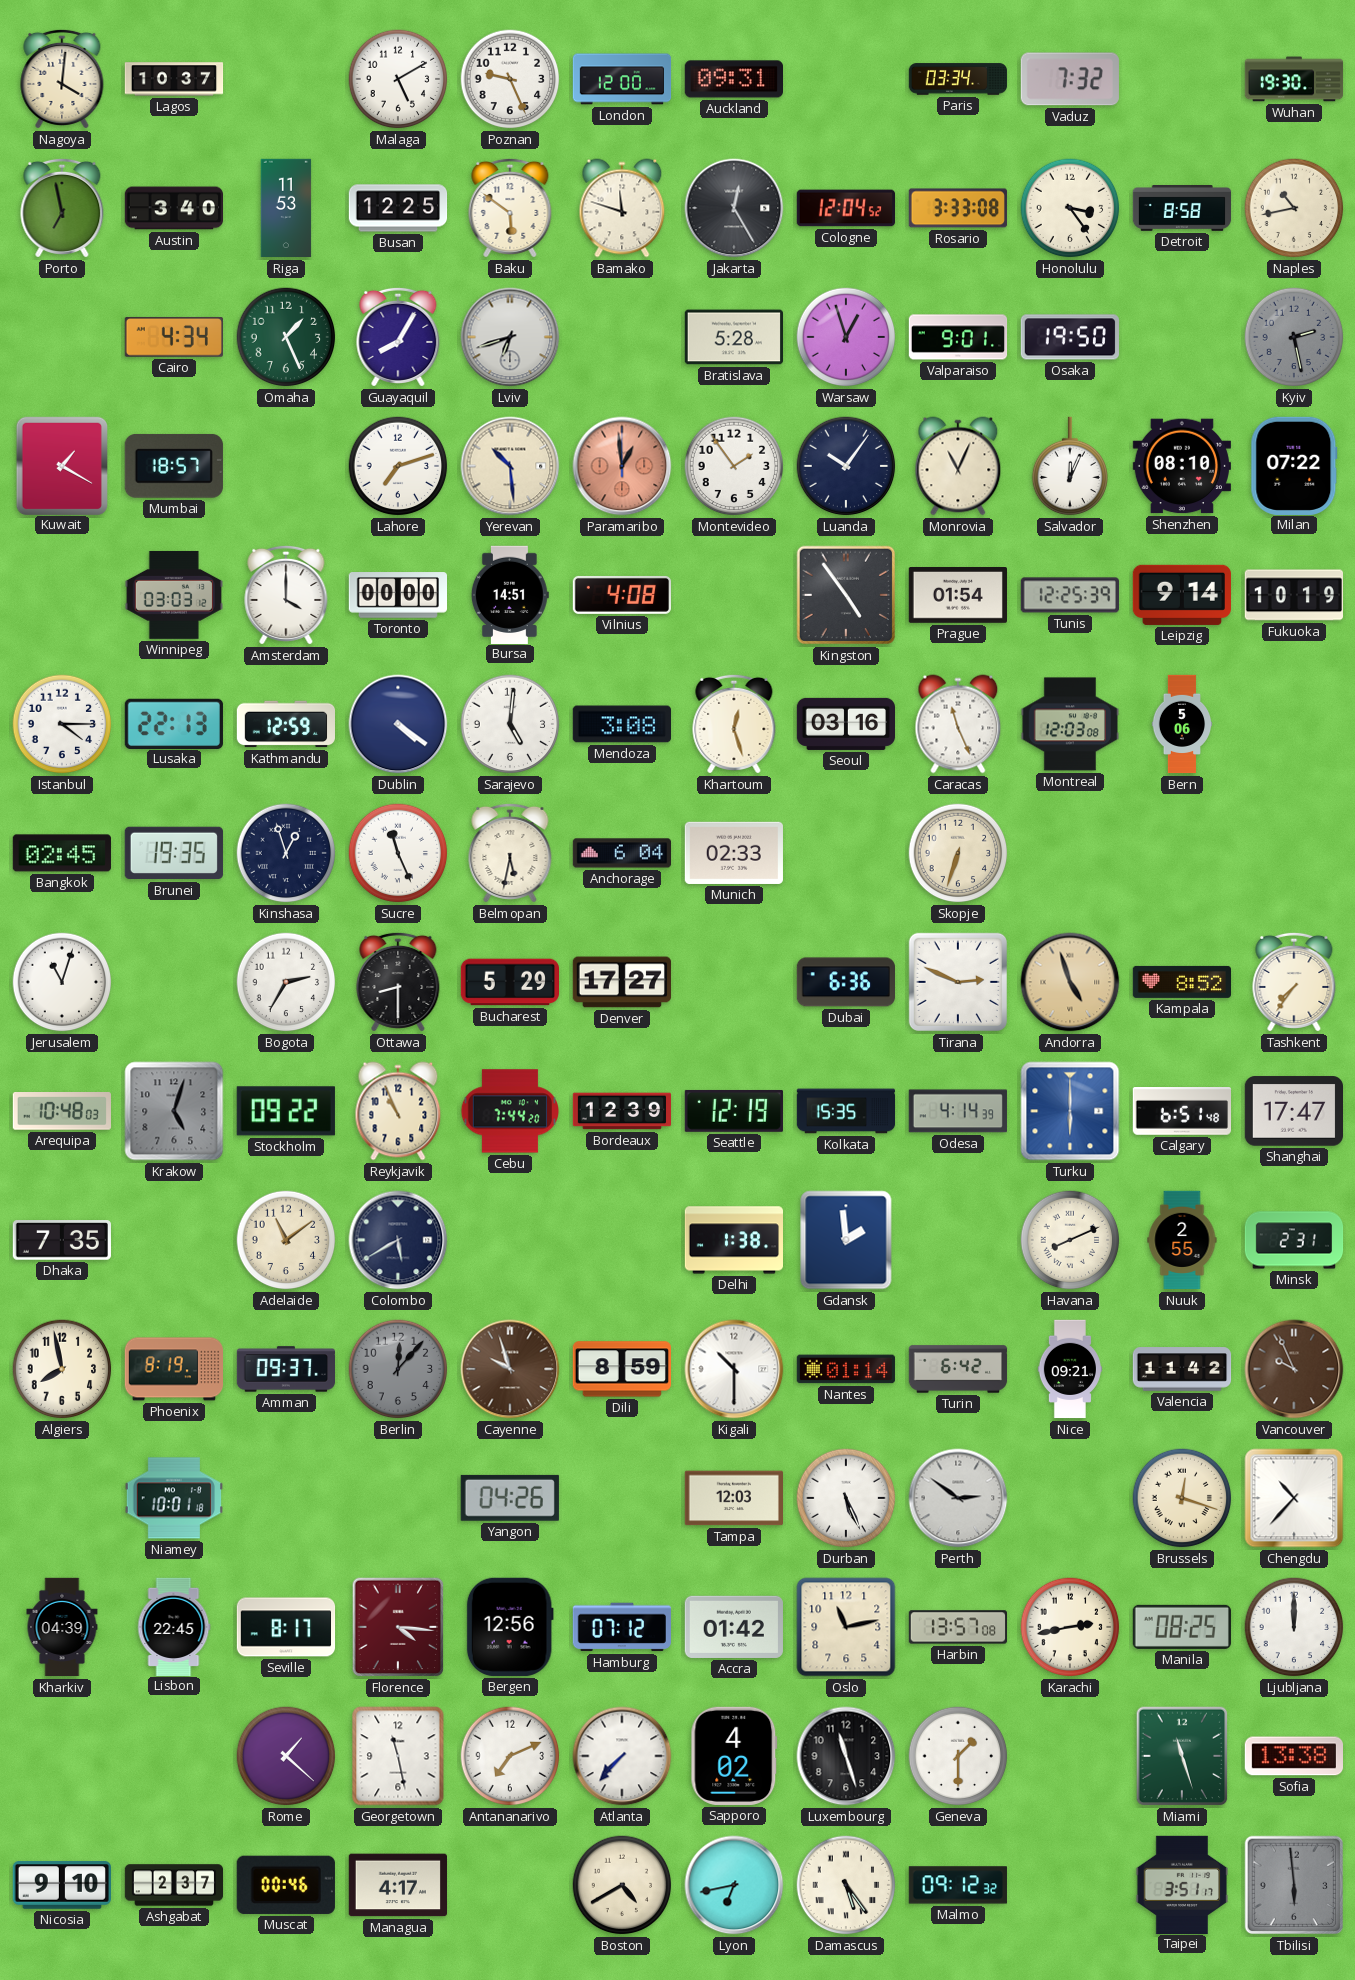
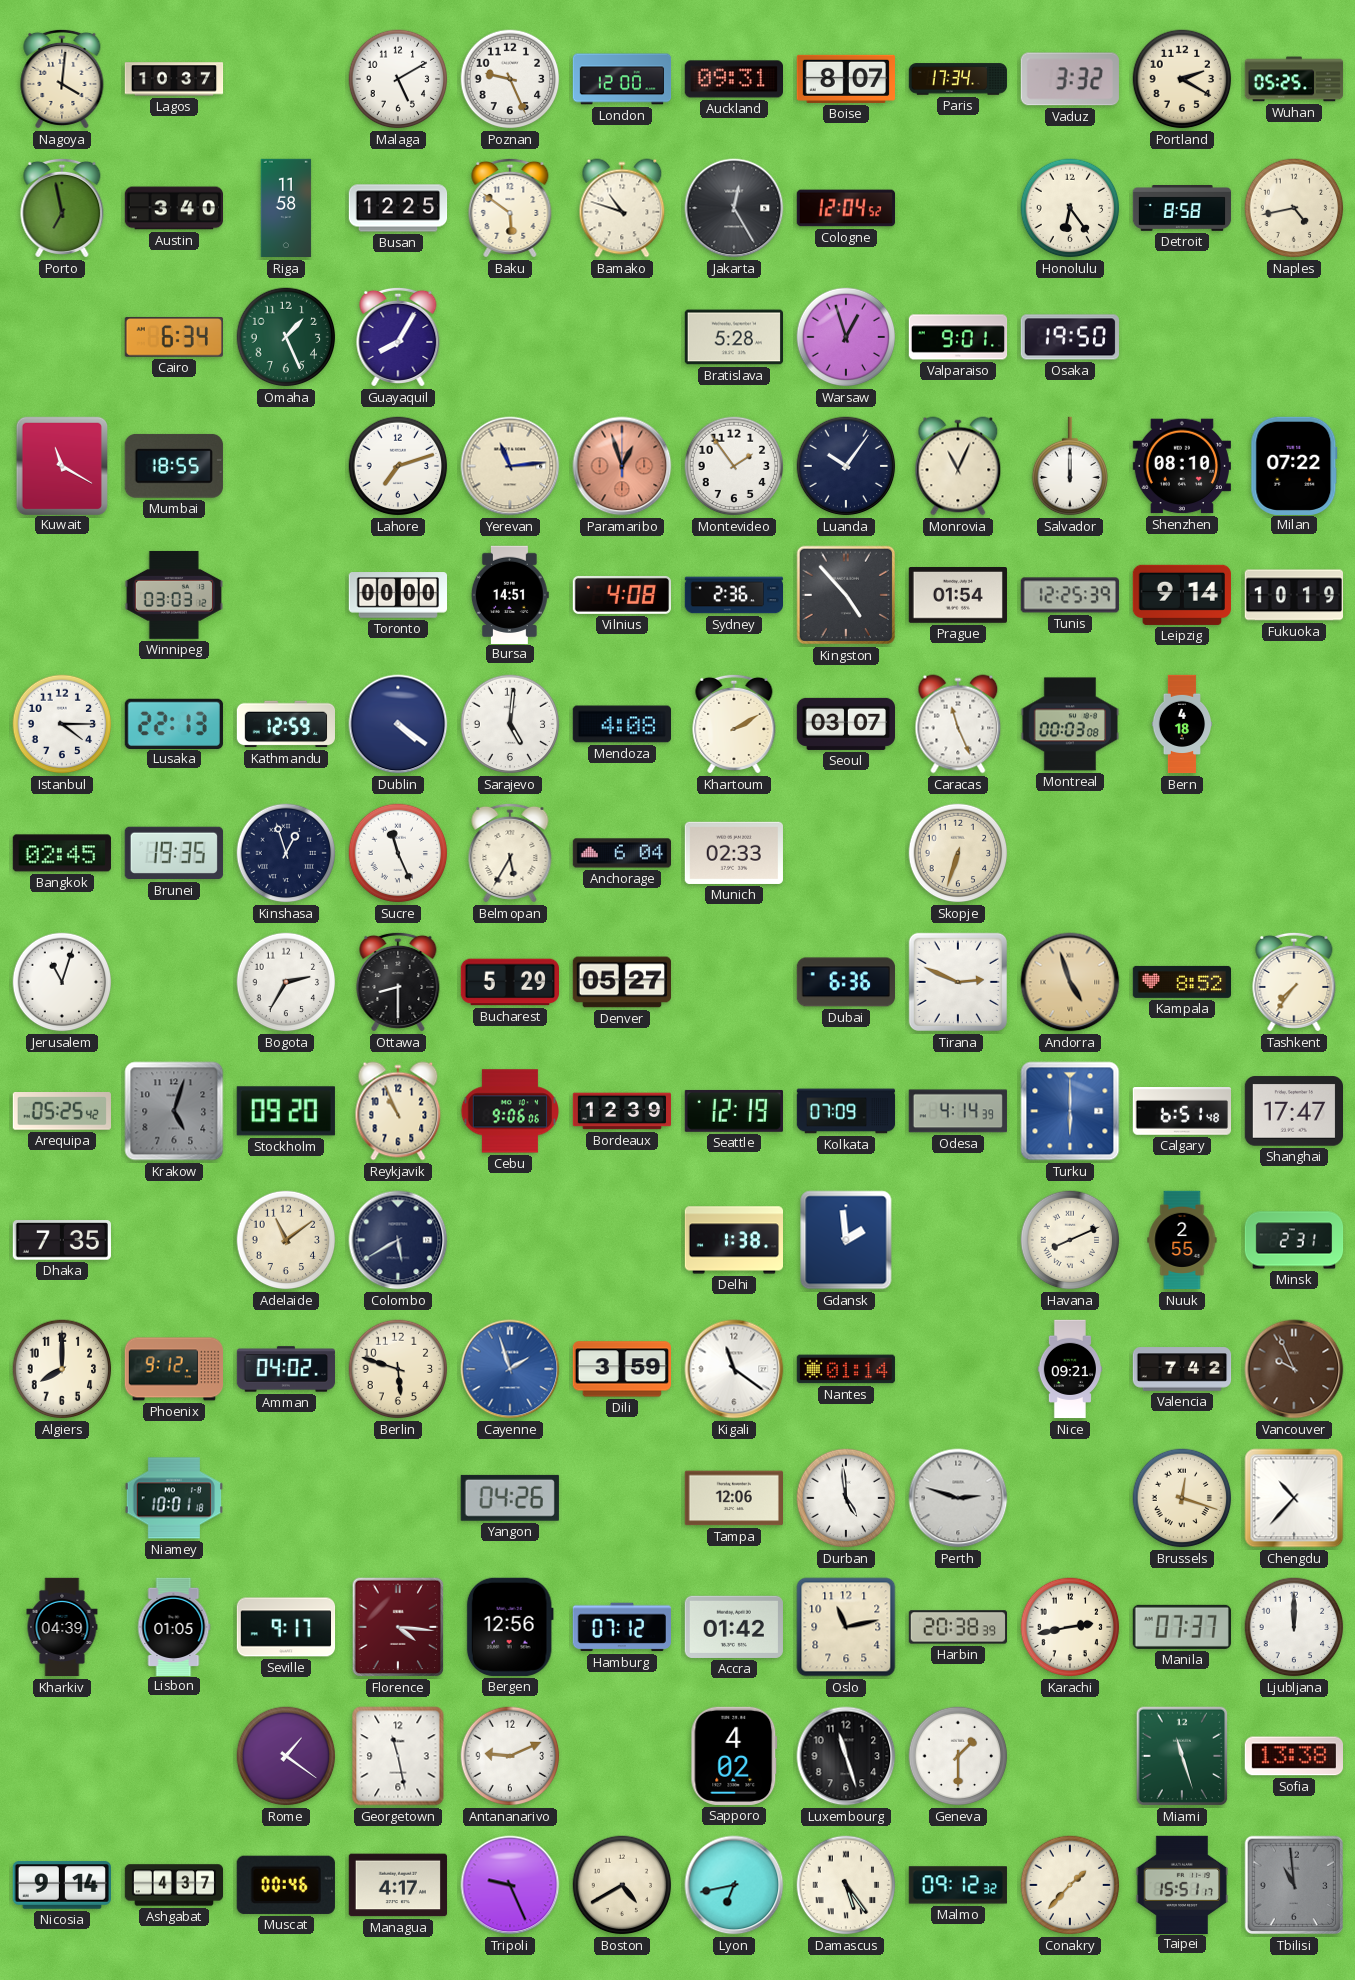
Boise: none -> 8:07 (845, 79)
Paris: 03:34 -> 17:34 (958, 79)
Vaduz: 7:32 -> 3:32 (1070, 79)
Portland: none -> 2:20 (1182, 79)
Wuhan: 19:30 -> 05:25 (1294, 79)
Riga: 11:53 -> 11:58 (286, 208)
Bamako: 11:48 -> 10:48 (622, 208)
Rosario: 3:33 -> none (958, 208)
Honolulu: 3:24 -> 6:24 (1070, 208)
Naples: 10:43 -> 4:43 (1294, 208)
Cairo: 4:34 -> 6:34 (174, 337)
Lviv: 6:42 -> none (510, 337)
Kyiv: 2:28 -> none (1294, 337)
Kuwait: 1:20 -> 11:20 (61, 465)
Mumbai: 18:57 -> 18:55 (174, 466)
Yerevan: 10:29 -> 11:14 (510, 466)
Paramaribo: 12:59 -> 12:57 (622, 466)
Salvador: 12:04 -> 12:00 (1070, 466)
Amsterdam: 4:00 -> none (286, 595)
Sydney: none -> 2:36 (734, 595)
Kingston: 4:54 -> 4:53 (846, 595)
Mendoza: 3:08 -> 4:08 (621, 724)
Khartoum: 12:27 -> 2:10 (734, 724)
Seoul: 03:16 -> 03:07 (845, 724)
Montreal: 12:03 -> 00:03 (1069, 724)
Bern: 5:06 -> 4:18 (1182, 724)
Belmopan: 5:32 -> 5:35 (510, 853)
Denver: 17:27 -> 05:27 (621, 982)
Arequipa: 10:48 -> 05:25 (62, 1111)
Stockholm: 09:22 -> 09:20 (286, 1111)
Cebu: 7:44 -> 9:06 (510, 1111)
Kolkata: 15:35 -> 07:09 (846, 1111)
Algiers: 7:58 -> 8:00 (62, 1369)
Phoenix: 8:19 -> 9:12 (173, 1369)
Amman: 09:37 -> 04:02 (285, 1369)
Berlin: 12:07 -> 5:48 (398, 1369)
Berlin dial: grey -> cream (398, 1369)
Cayenne: 9:57 -> 1:57 (510, 1369)
Cayenne dial: brown -> blue (510, 1369)
Dili: 8:59 -> 3:59 (621, 1369)
Kigali: 10:30 -> 11:21 (734, 1369)
Turin: 6:42 -> none (958, 1369)
Valencia: 11:42 -> 7:42 (1182, 1369)
Tampa: 12:03 -> 12:06 (733, 1498)
Durban: 5:26 -> 4:59 (846, 1498)
Perth: 2:51 -> 2:48 (958, 1498)
Lisbon: 22:45 -> 01:05 (174, 1626)
Seville: 8:17 -> 9:17 (286, 1627)
Harbin: 13:57 -> 20:38 (957, 1627)
Manila: 08:25 -> 07:37 (1181, 1627)
Rome: 1:22 -> 1:21 (286, 1756)
Antananarivo: 7:11 -> 9:11 (510, 1756)
Atlanta: 7:37 -> none (622, 1756)
Nicosia: 9:10 -> 9:14 (61, 1885)
Ashgabat: 2:37 -> 4:37 (174, 1885)
Tripoli: none -> 9:26 (510, 1885)
Conakry: none -> 1:37 (1070, 1885)
Taipei: 3:51 -> 15:51 (1182, 1884)
Tbilisi: 5:59 -> 10:59 (1294, 1885)
